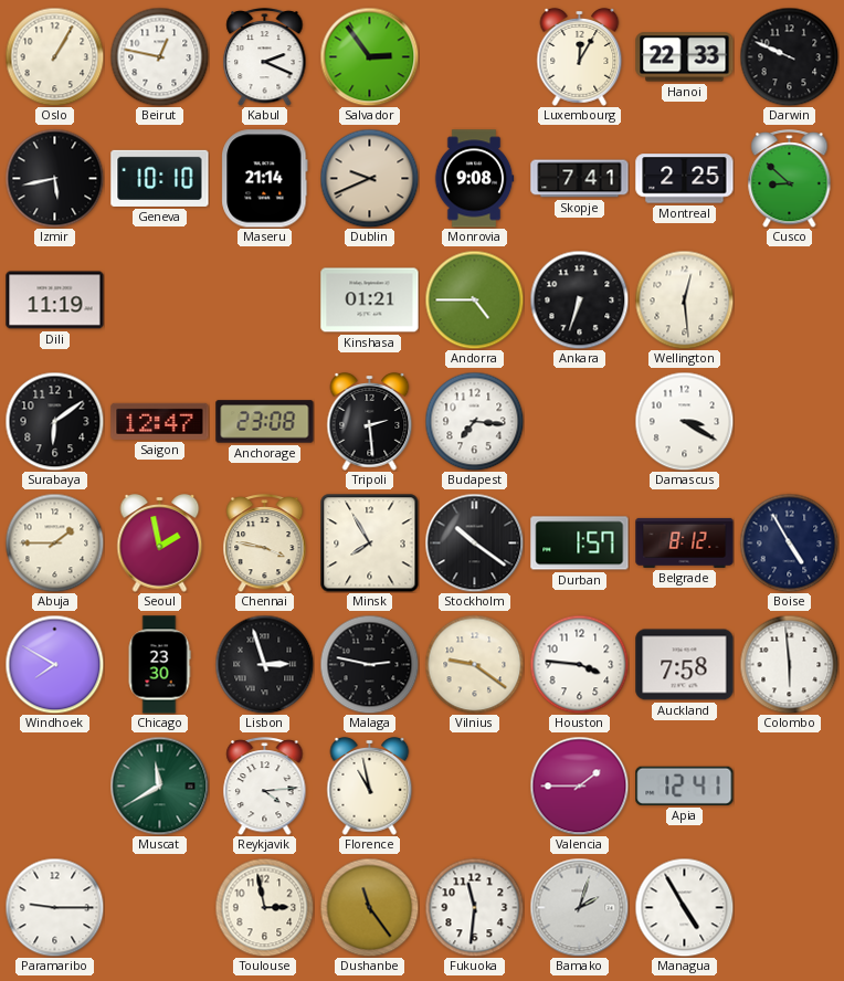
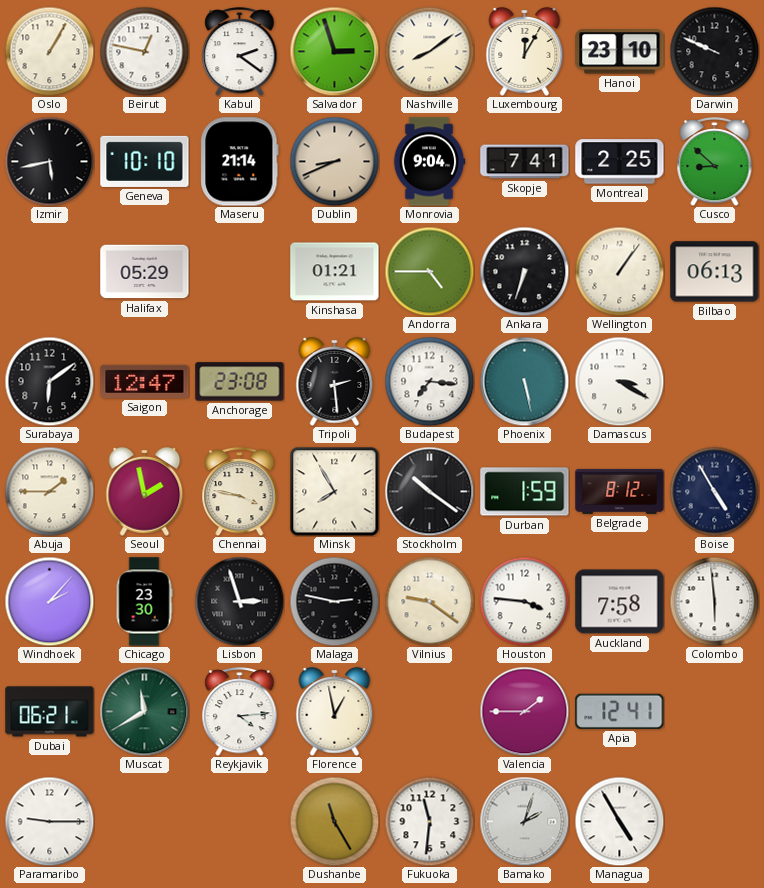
Kabul: 2:19 -> 2:21 (240, 52)
Salvador: 2:54 -> 2:57 (334, 51)
Nashville: none -> 8:09 (429, 51)
Hanoi: 22:33 -> 23:10 (620, 52)
Dublin: 9:41 -> 8:41 (334, 161)
Monrovia: 9:08 -> 9:04 (429, 162)
Dili: 11:19 -> none (55, 300)
Halifax: none -> 05:29 (145, 272)
Wellington: 12:29 -> 1:06 (619, 271)
Bilbao: none -> 06:13 (715, 272)
Phoenix: none -> 5:28 (524, 381)
Durban: 1:57 -> 1:59 (525, 492)
Windhoek: 7:50 -> 2:07 (49, 601)
Dubai: none -> 06:21 (50, 712)
Florence: 10:58 -> 12:58 (335, 712)
Toulouse: 2:58 -> none (264, 907)
Dushanbe: 11:24 -> 11:25 (334, 821)
